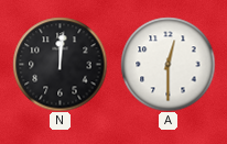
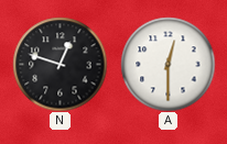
N: 12:01 -> 12:48 (60, 64)
